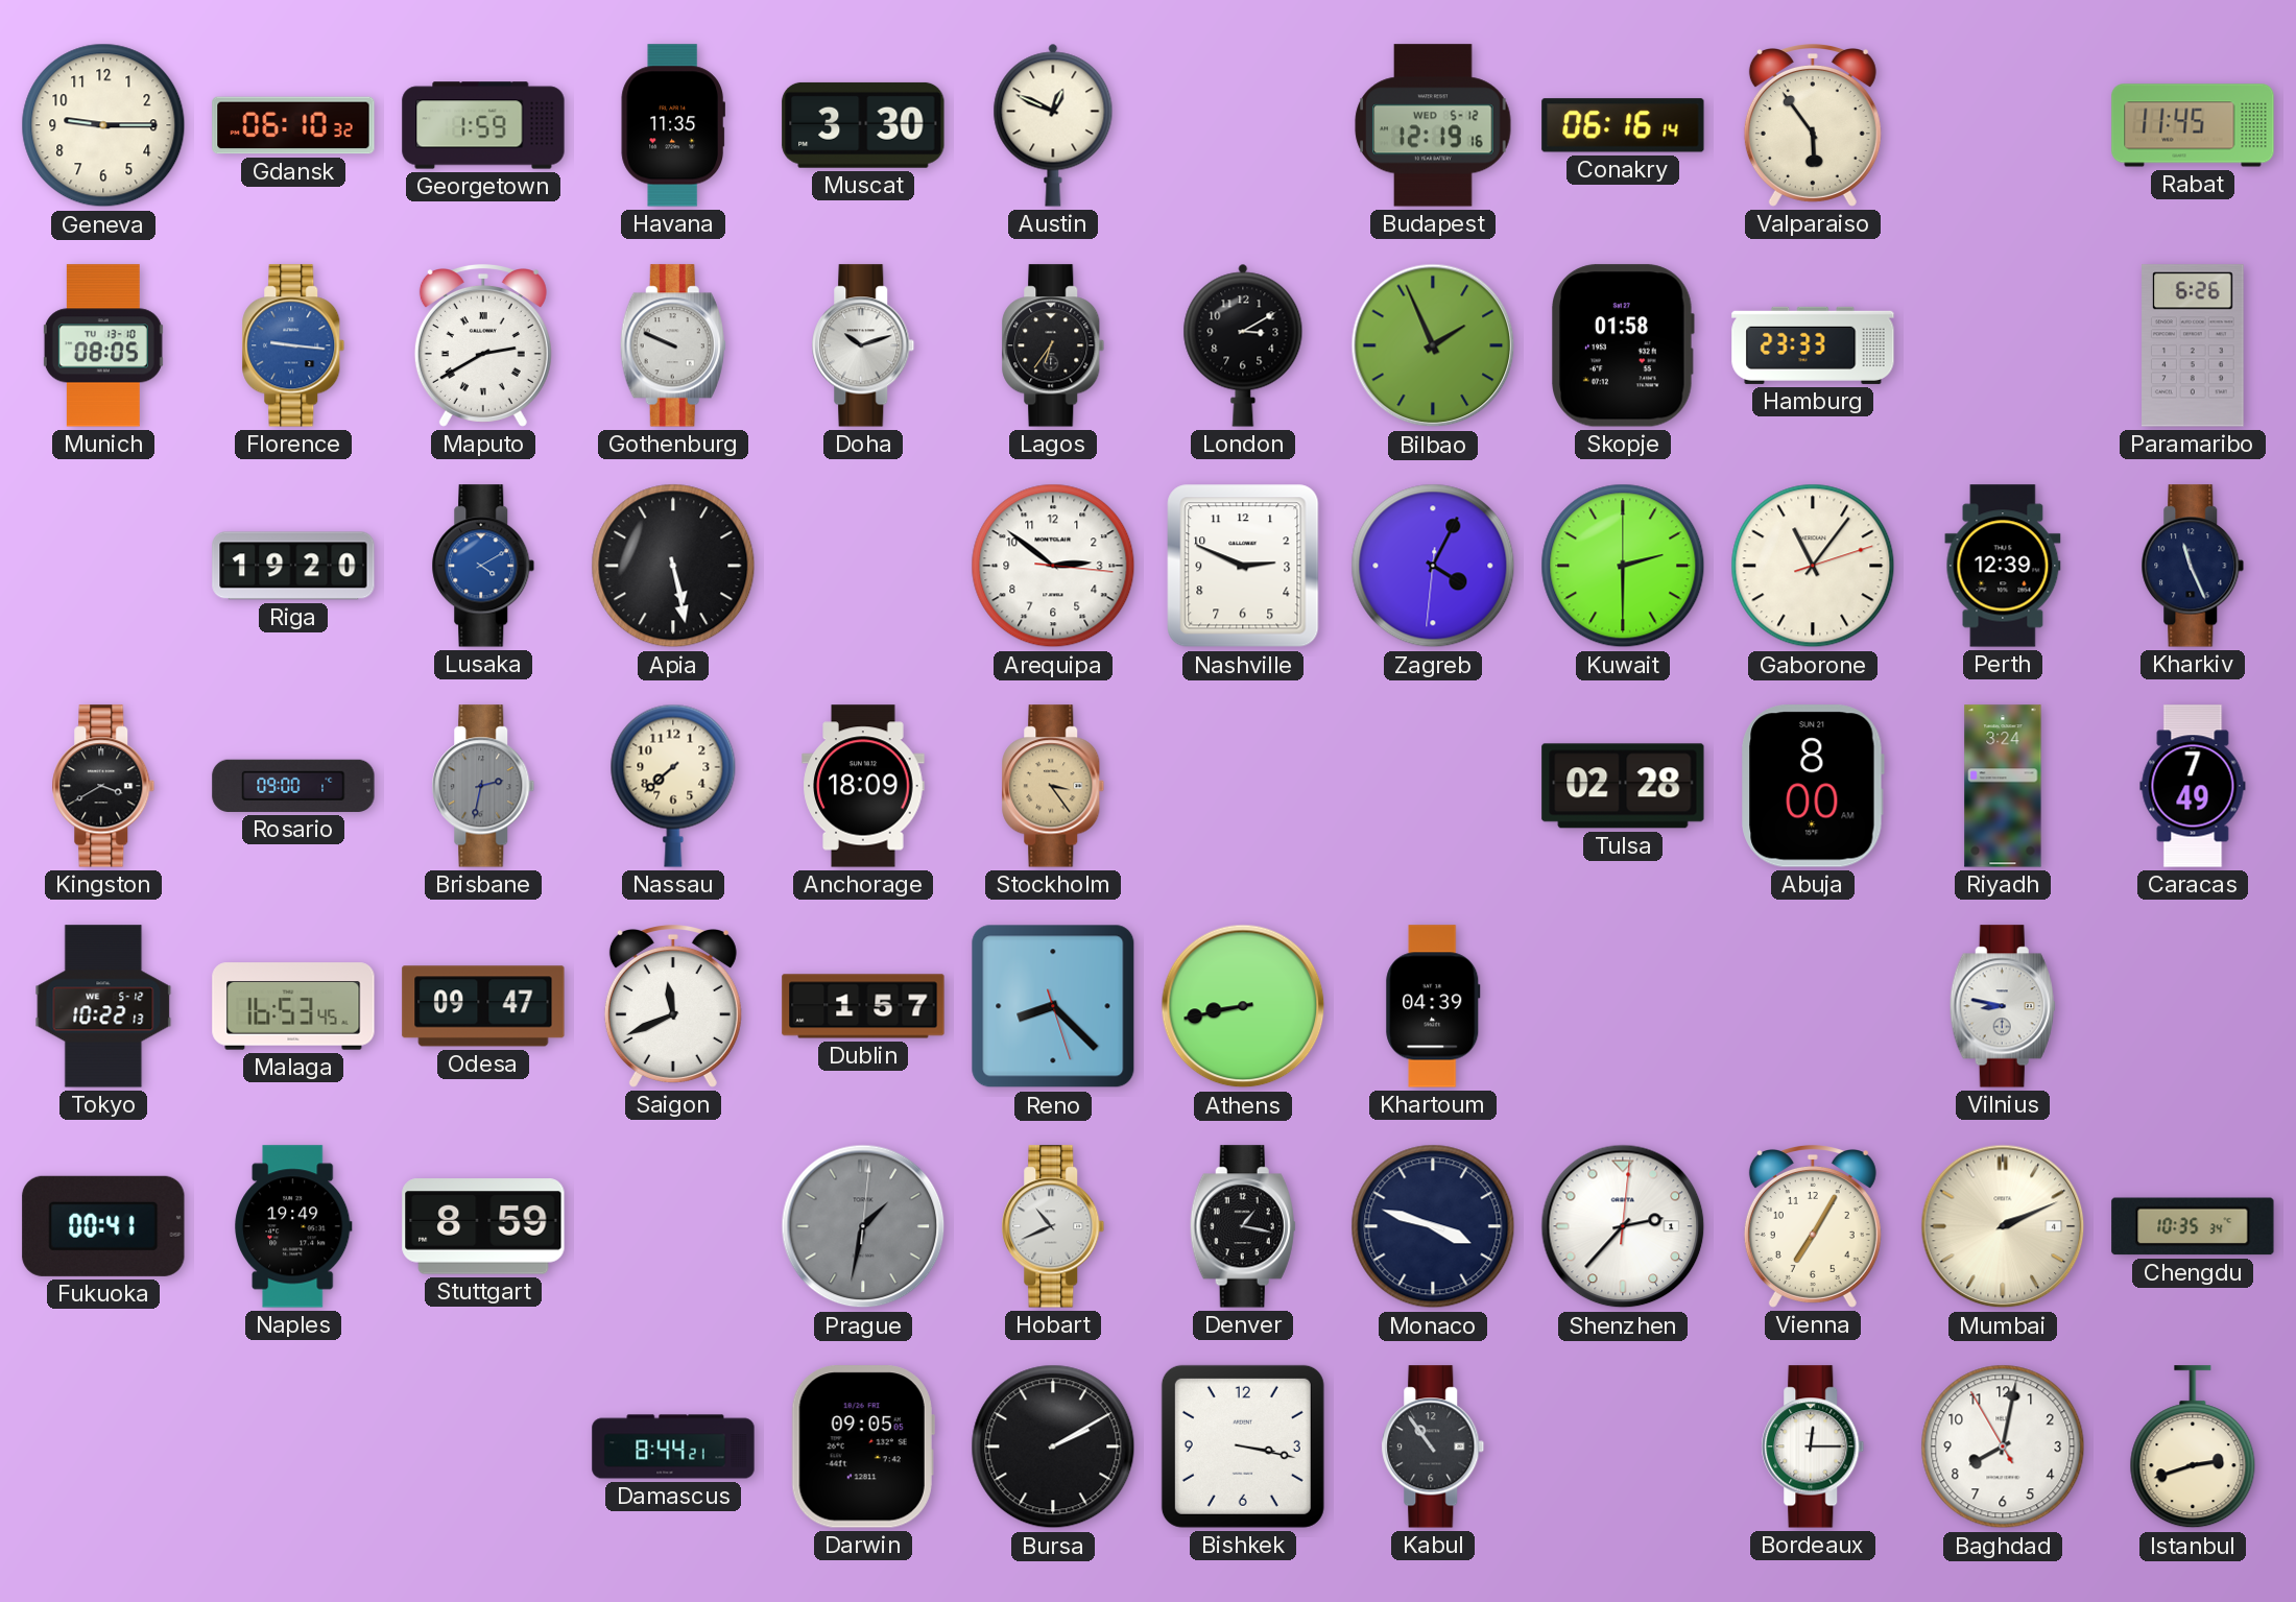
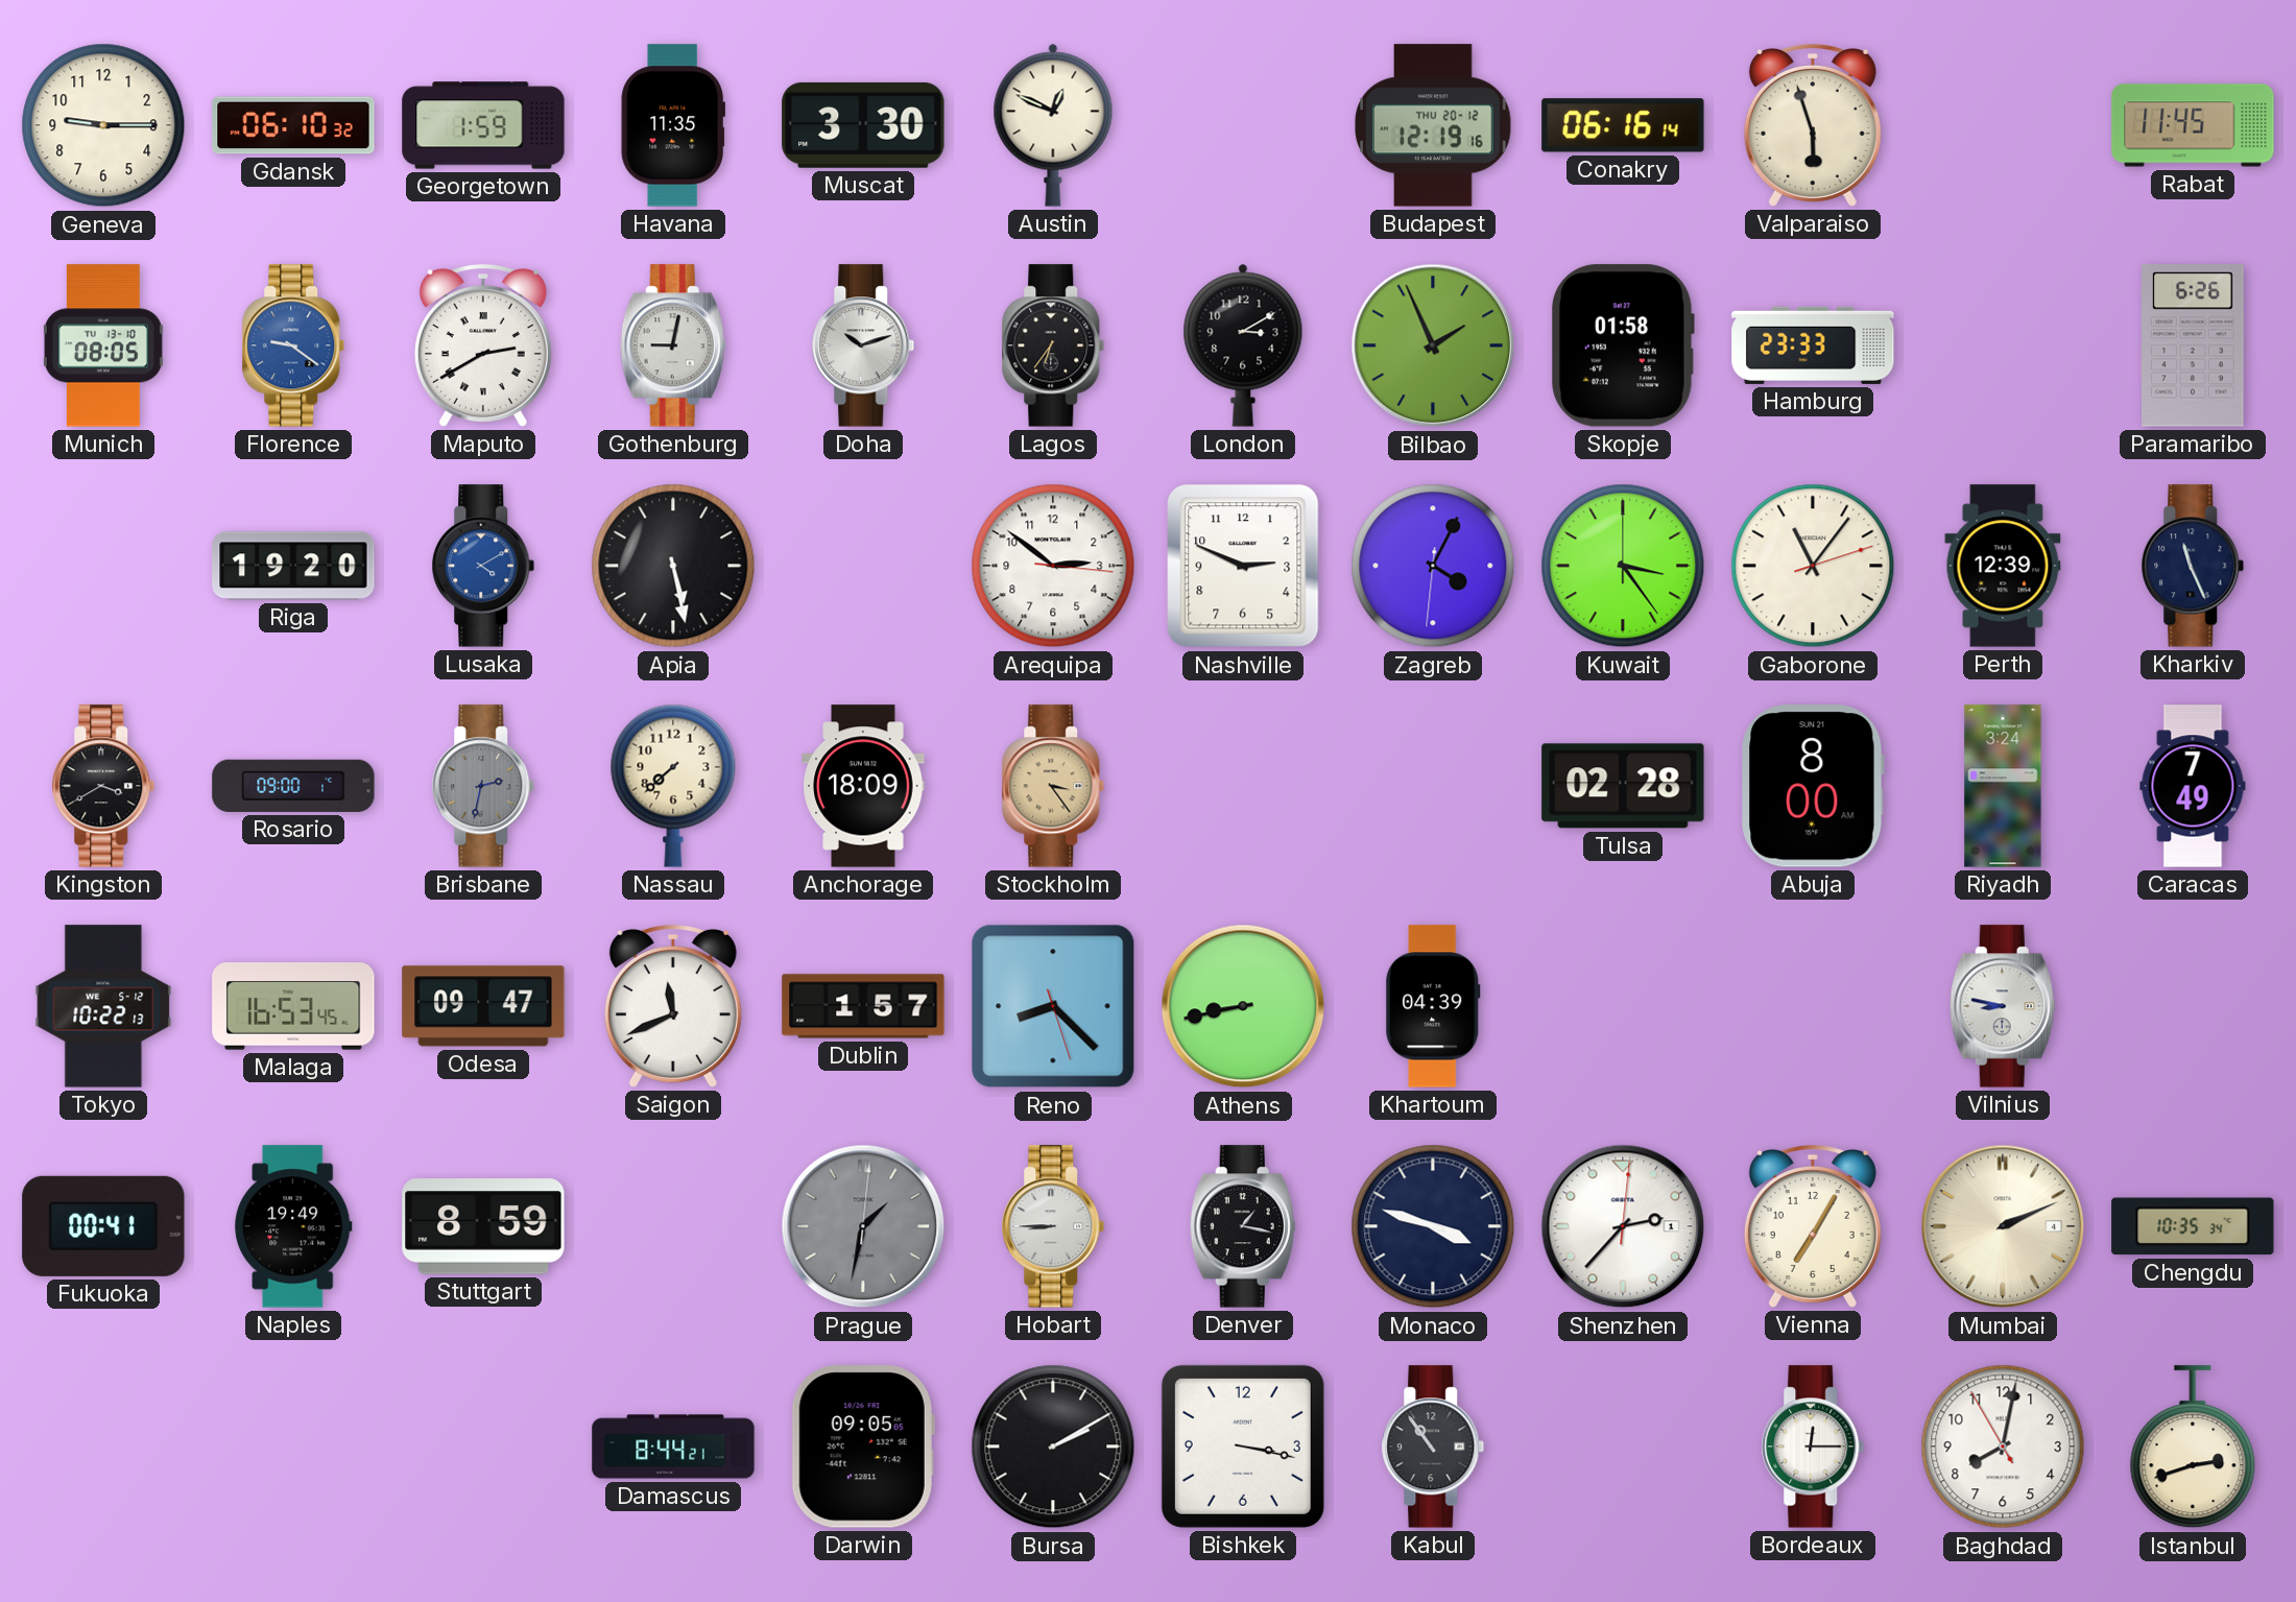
Budapest date: WED 5-12 -> THU 20-12 (1433, 125)
Valparaiso: 5:54 -> 5:57 (1813, 126)
Florence: 9:16 -> 9:21 (293, 345)
Gothenburg: 9:49 -> 9:02 (673, 345)
Kuwait: 2:30 -> 3:24 (1623, 566)
Hobart: 10:41 -> 8:45 (1053, 1226)
